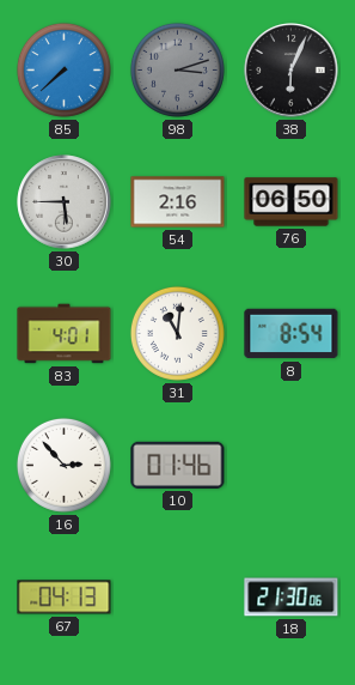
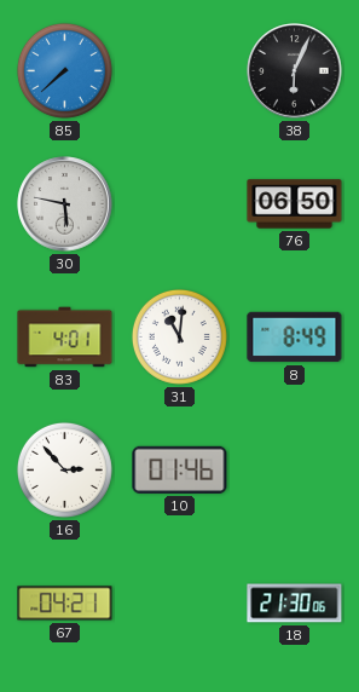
98: 3:12 -> none (177, 69)
30: 5:45 -> 5:47 (65, 204)
54: 2:16 -> none (178, 202)
8: 8:54 -> 8:49 (295, 338)
67: 04:13 -> 04:21 (65, 604)
